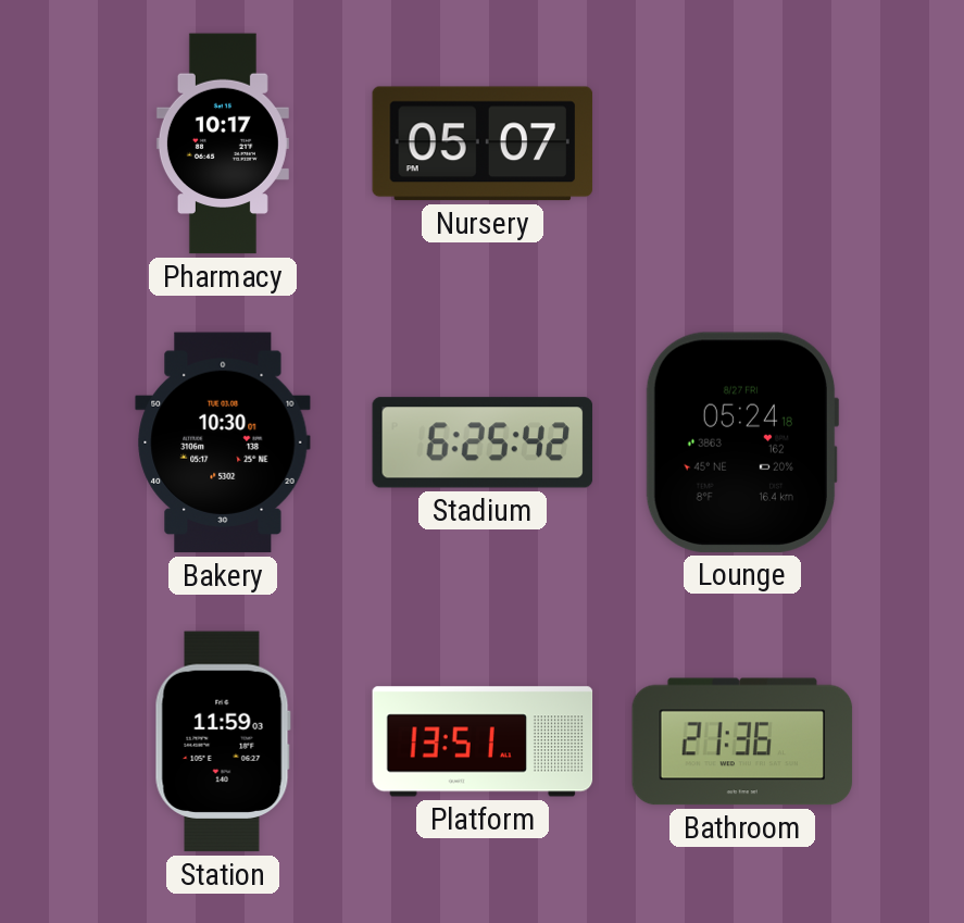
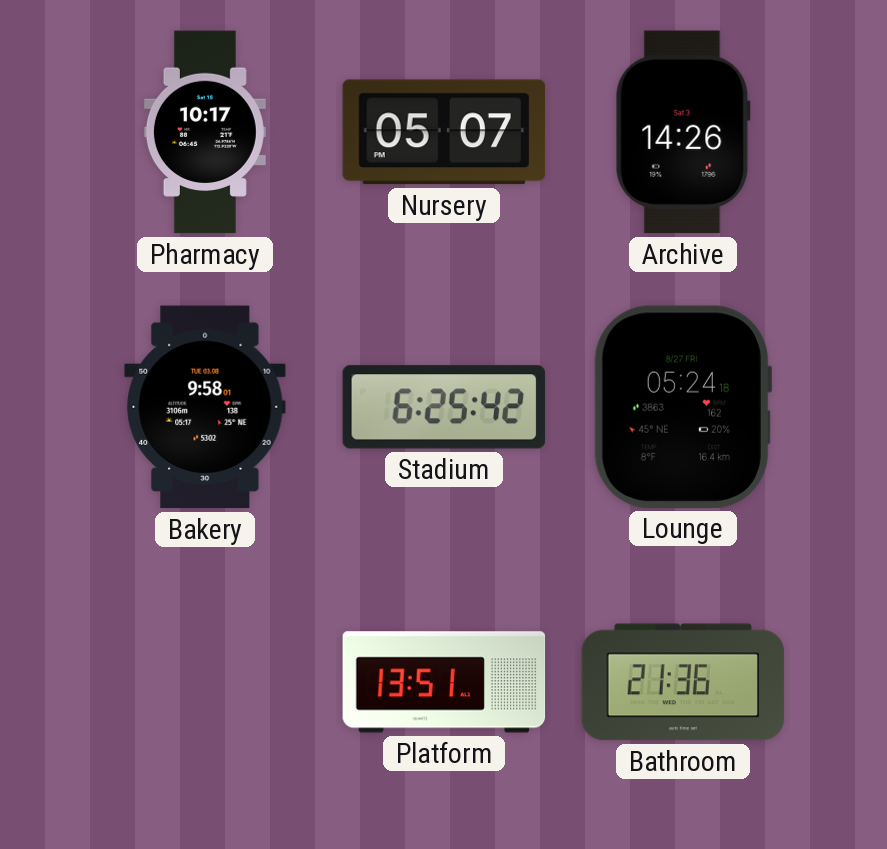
Archive: none -> 14:26 (683, 132)
Bakery: 10:30 -> 9:58 (205, 407)
Station: 11:59 -> none (223, 741)
